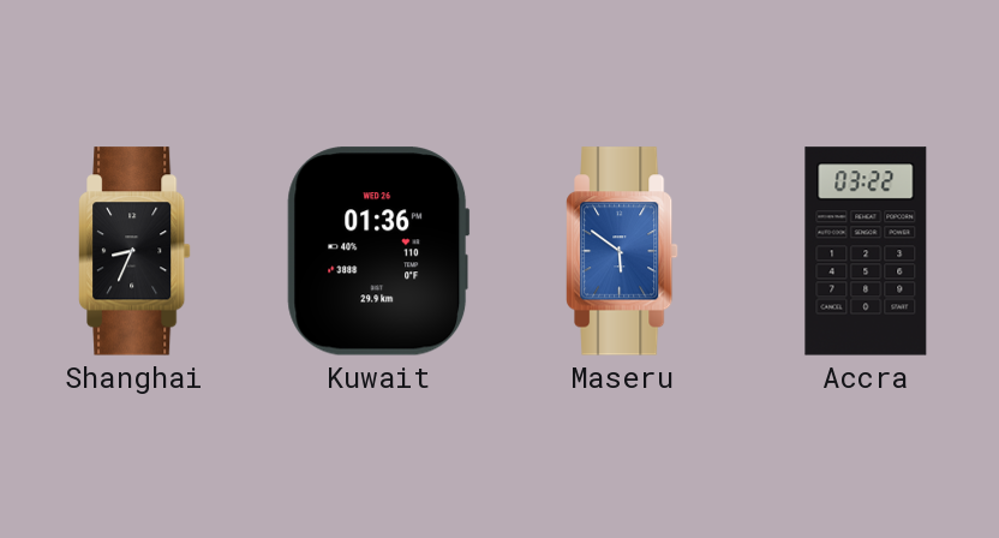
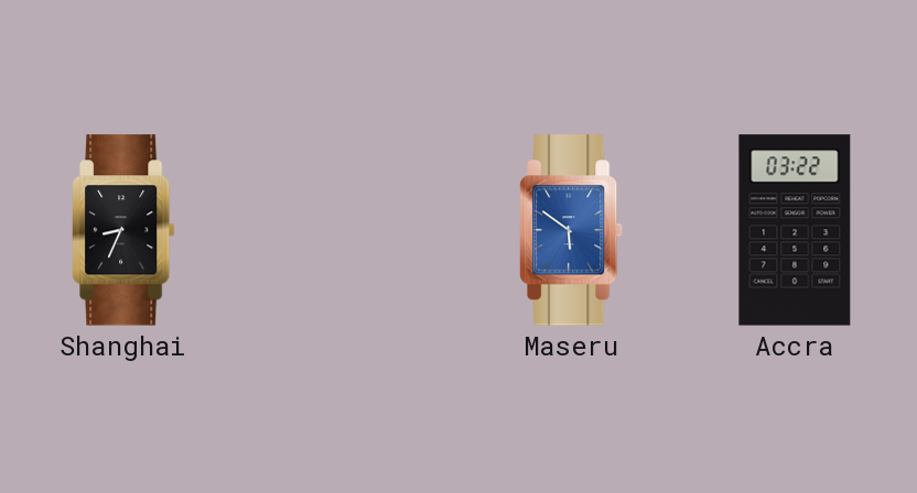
Kuwait: 01:36 -> none (378, 251)
